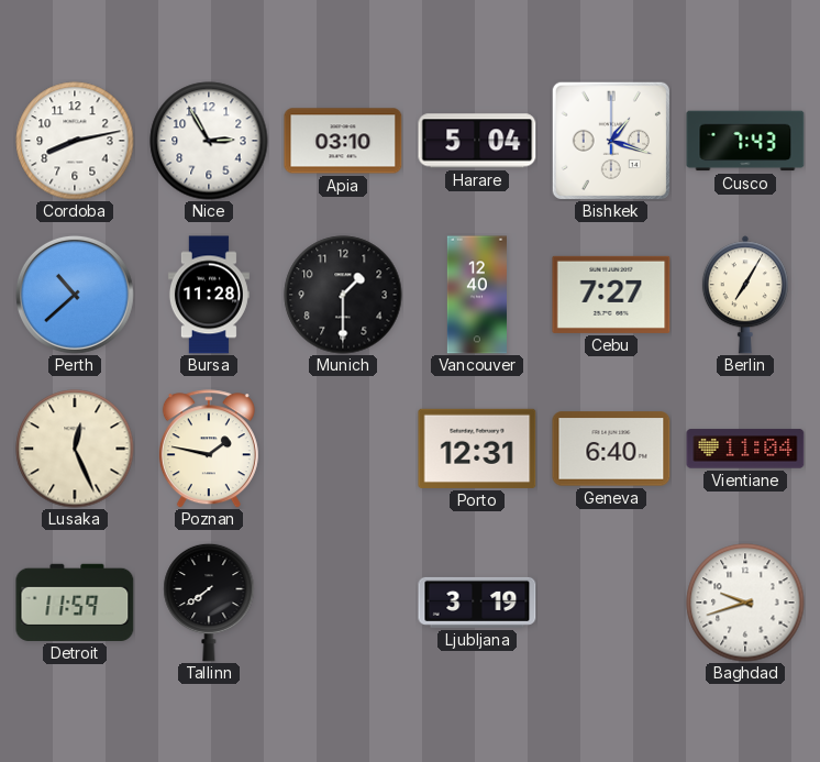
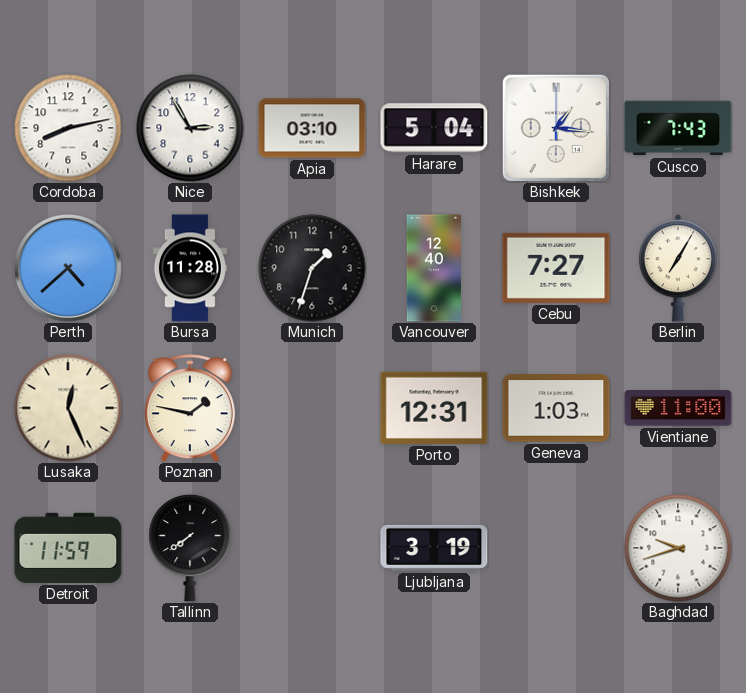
Bishkek: 1:18 -> 1:16 (556, 128)
Perth: 10:38 -> 4:38 (68, 268)
Munich: 1:30 -> 1:33 (312, 268)
Geneva: 6:40 -> 1:03 (556, 408)
Vientiane: 11:04 -> 11:00 (678, 408)
